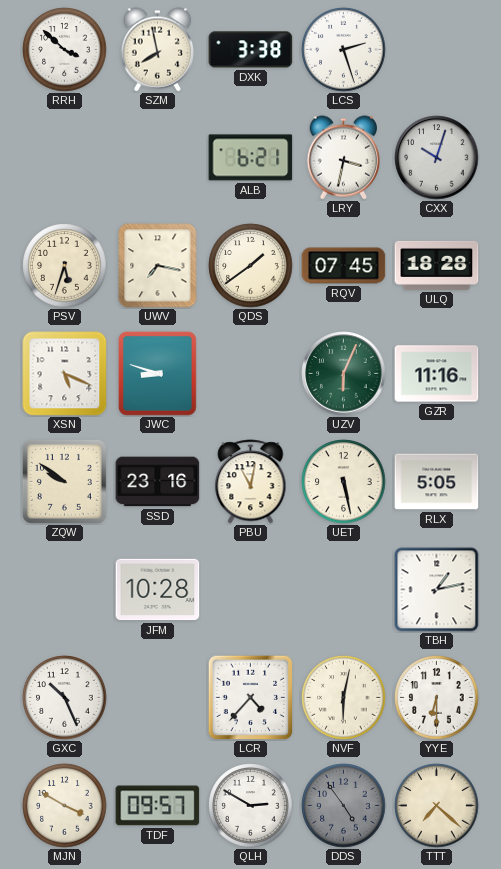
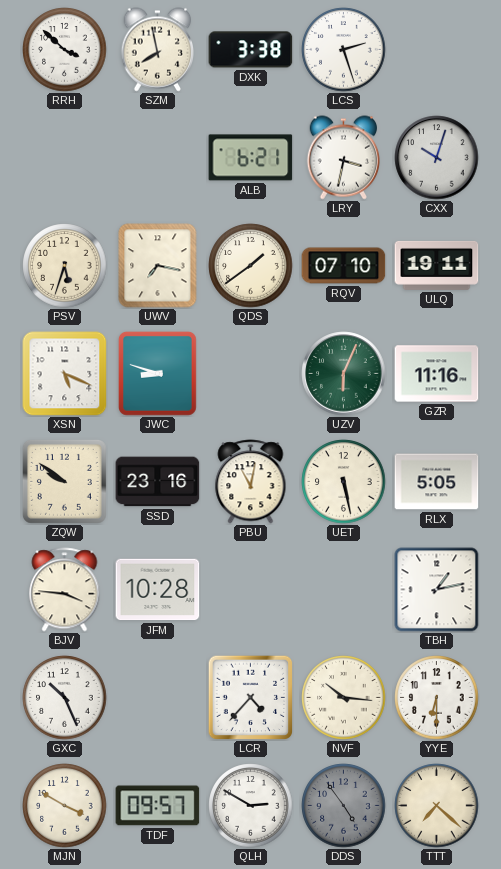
RQV: 07:45 -> 07:10 (344, 266)
ULQ: 18:28 -> 19:11 (437, 265)
BJV: none -> 3:46 (65, 590)
NVF: 6:02 -> 10:16 (344, 698)
